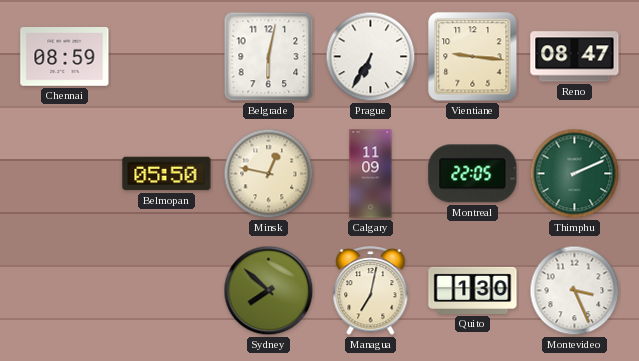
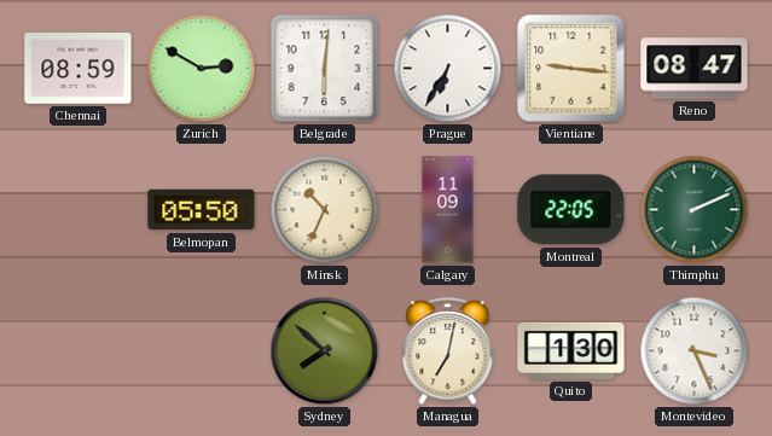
Zurich: none -> 2:50 (202, 69)
Belgrade: 6:02 -> 6:01 (325, 69)
Minsk: 12:47 -> 10:34 (325, 210)
